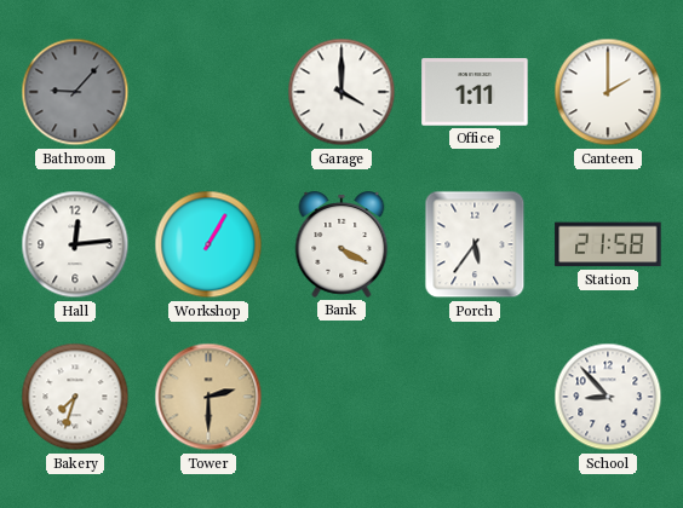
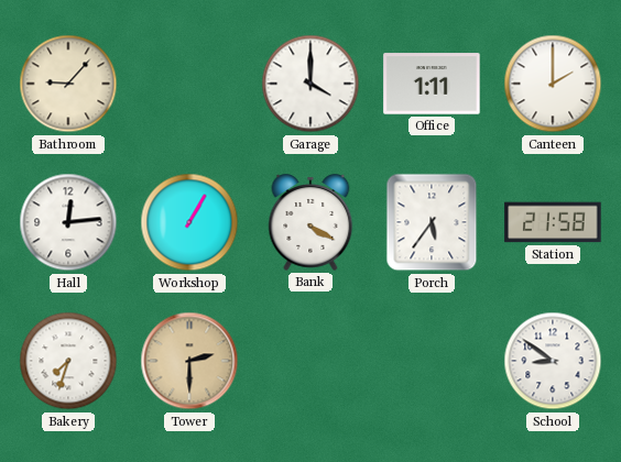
Bathroom dial: grey -> cream (68, 84)
School: 8:53 -> 8:51 (553, 361)
